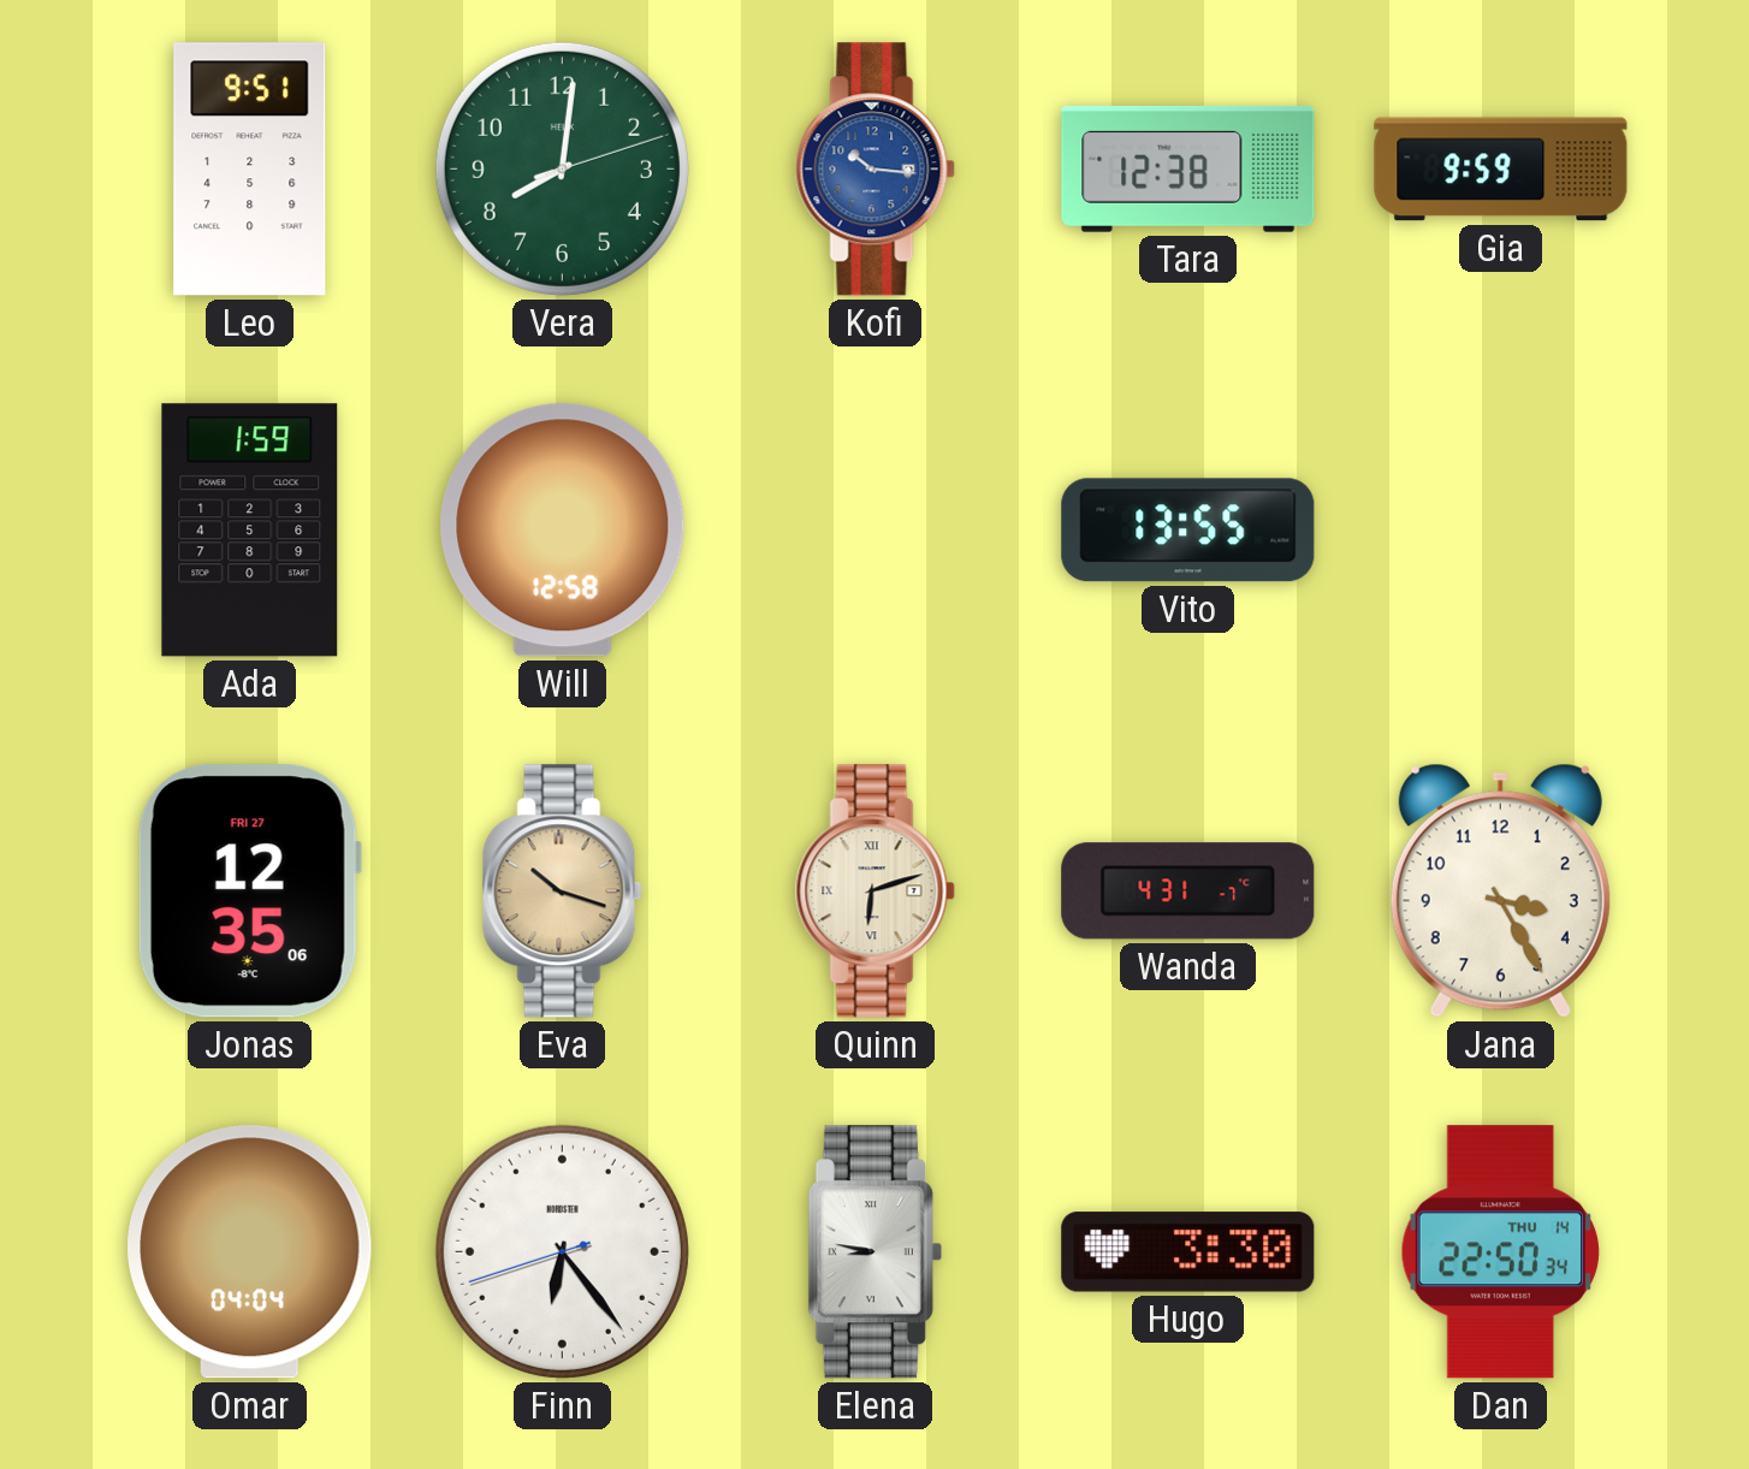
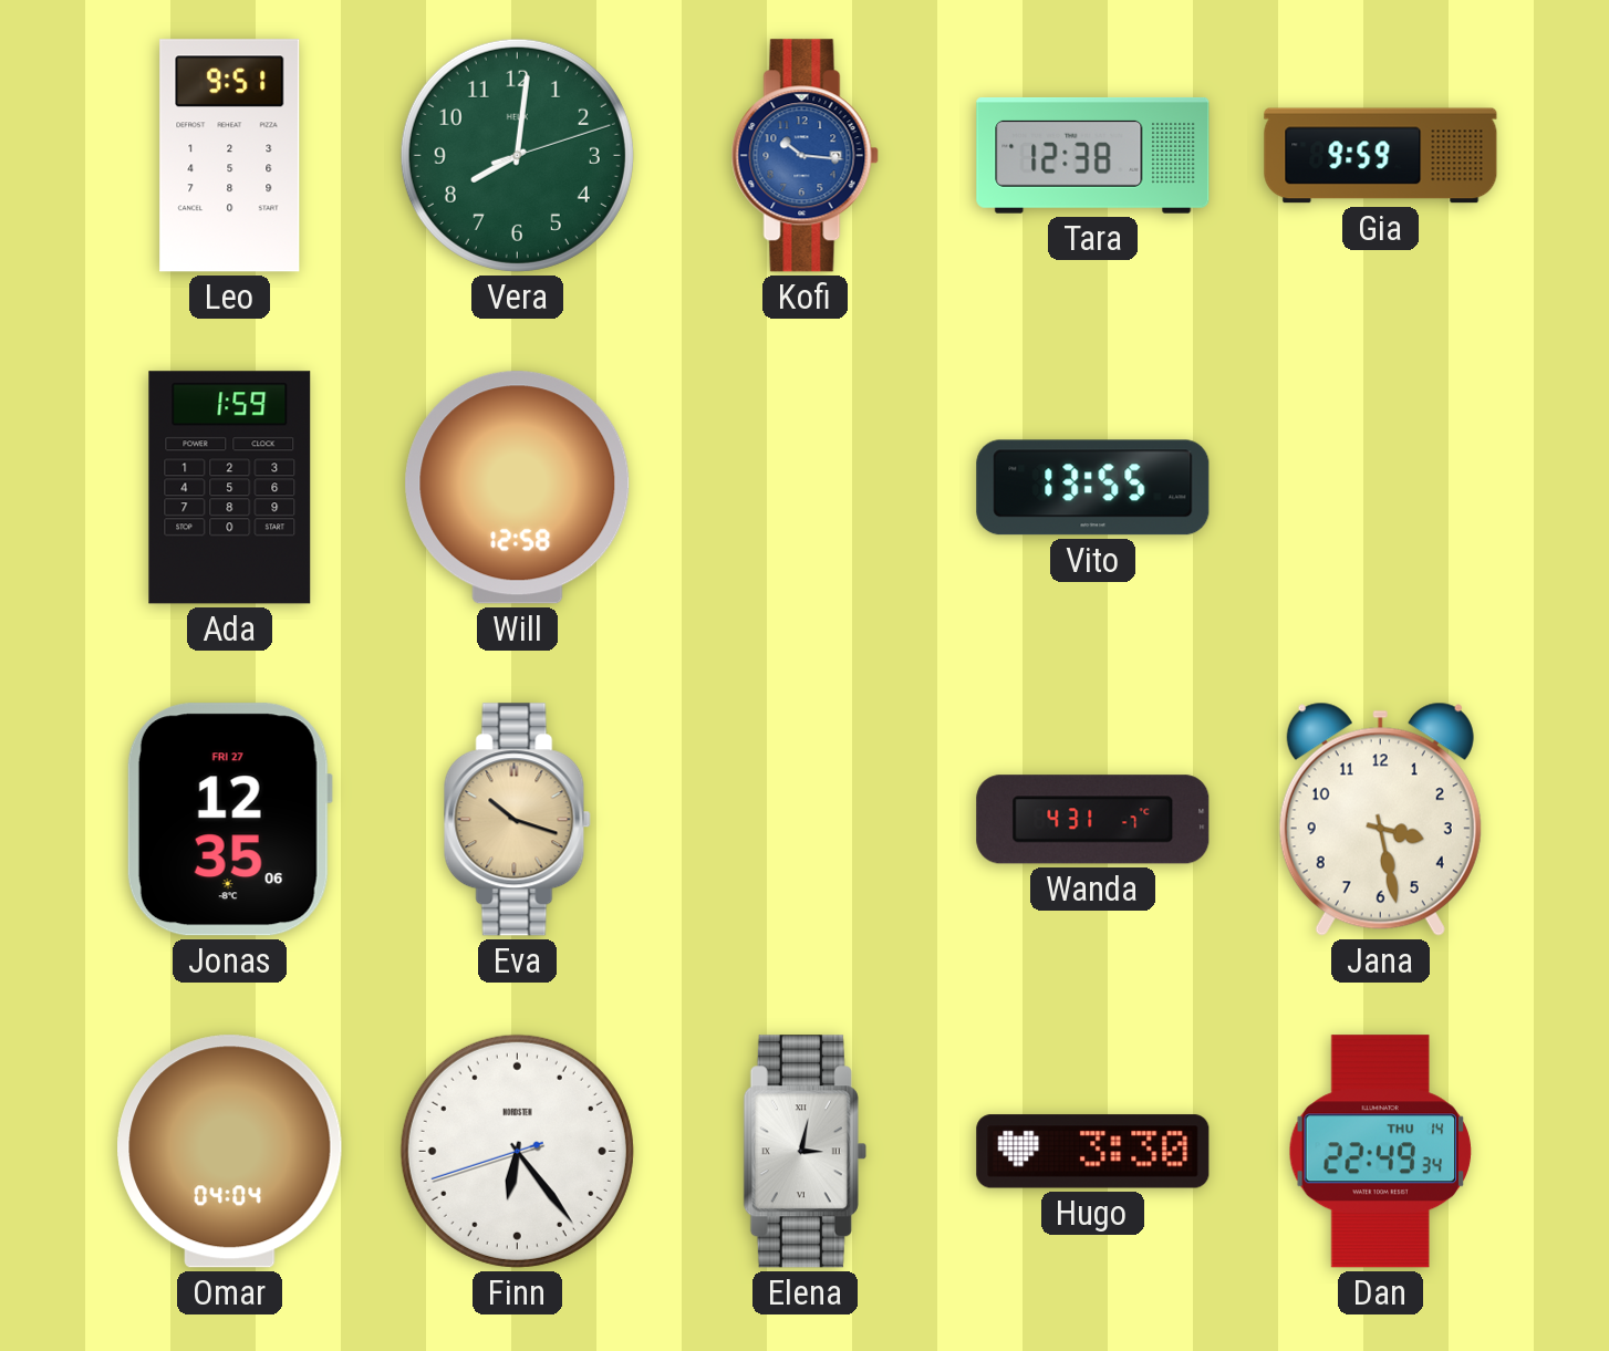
Quinn: 6:12 -> none (874, 892)
Jana: 3:25 -> 3:28 (1380, 819)
Elena: 8:47 -> 3:02 (804, 1152)
Dan: 22:50 -> 22:49 (1380, 1152)
